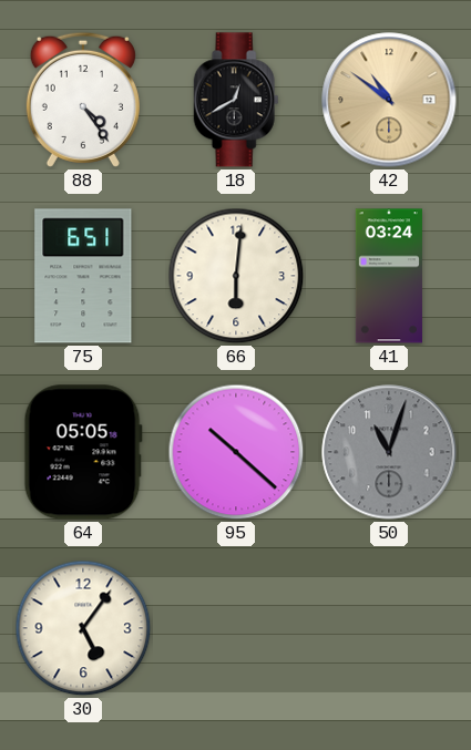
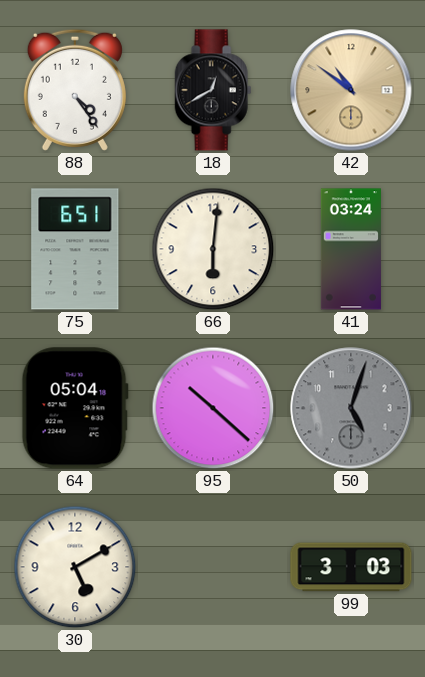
64: 05:05 -> 05:04 (75, 408)
50: 11:03 -> 5:03 (351, 408)
30: 5:06 -> 5:10 (75, 567)
99: none -> 3:03 (351, 567)
